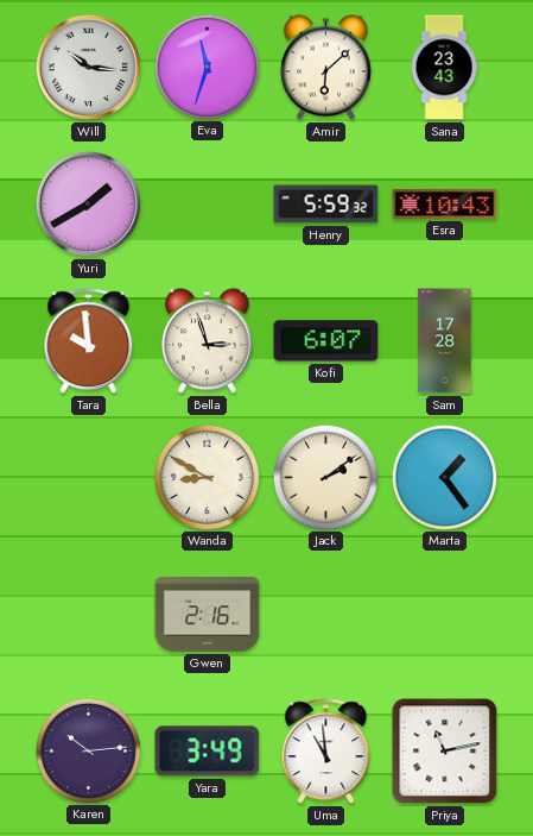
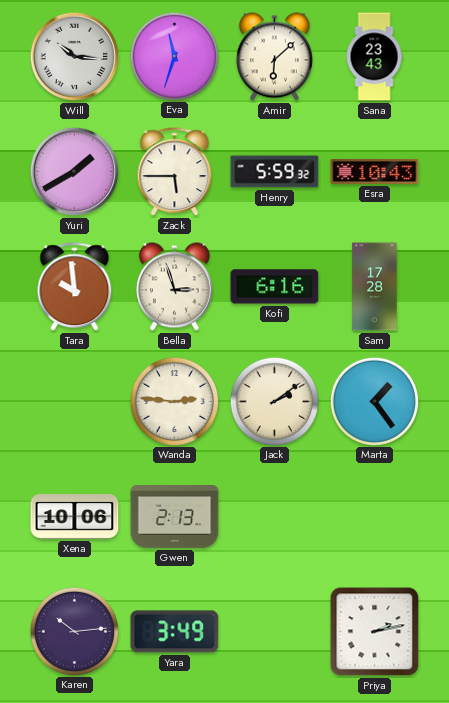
Zack: none -> 5:45 (175, 172)
Kofi: 6:07 -> 6:16 (275, 287)
Wanda: 8:50 -> 2:46 (174, 401)
Xena: none -> 10:06 (75, 517)
Gwen: 2:16 -> 2:13 (175, 517)
Uma: 10:59 -> none (326, 752)
Priya: 11:13 -> 2:13 (375, 632)
